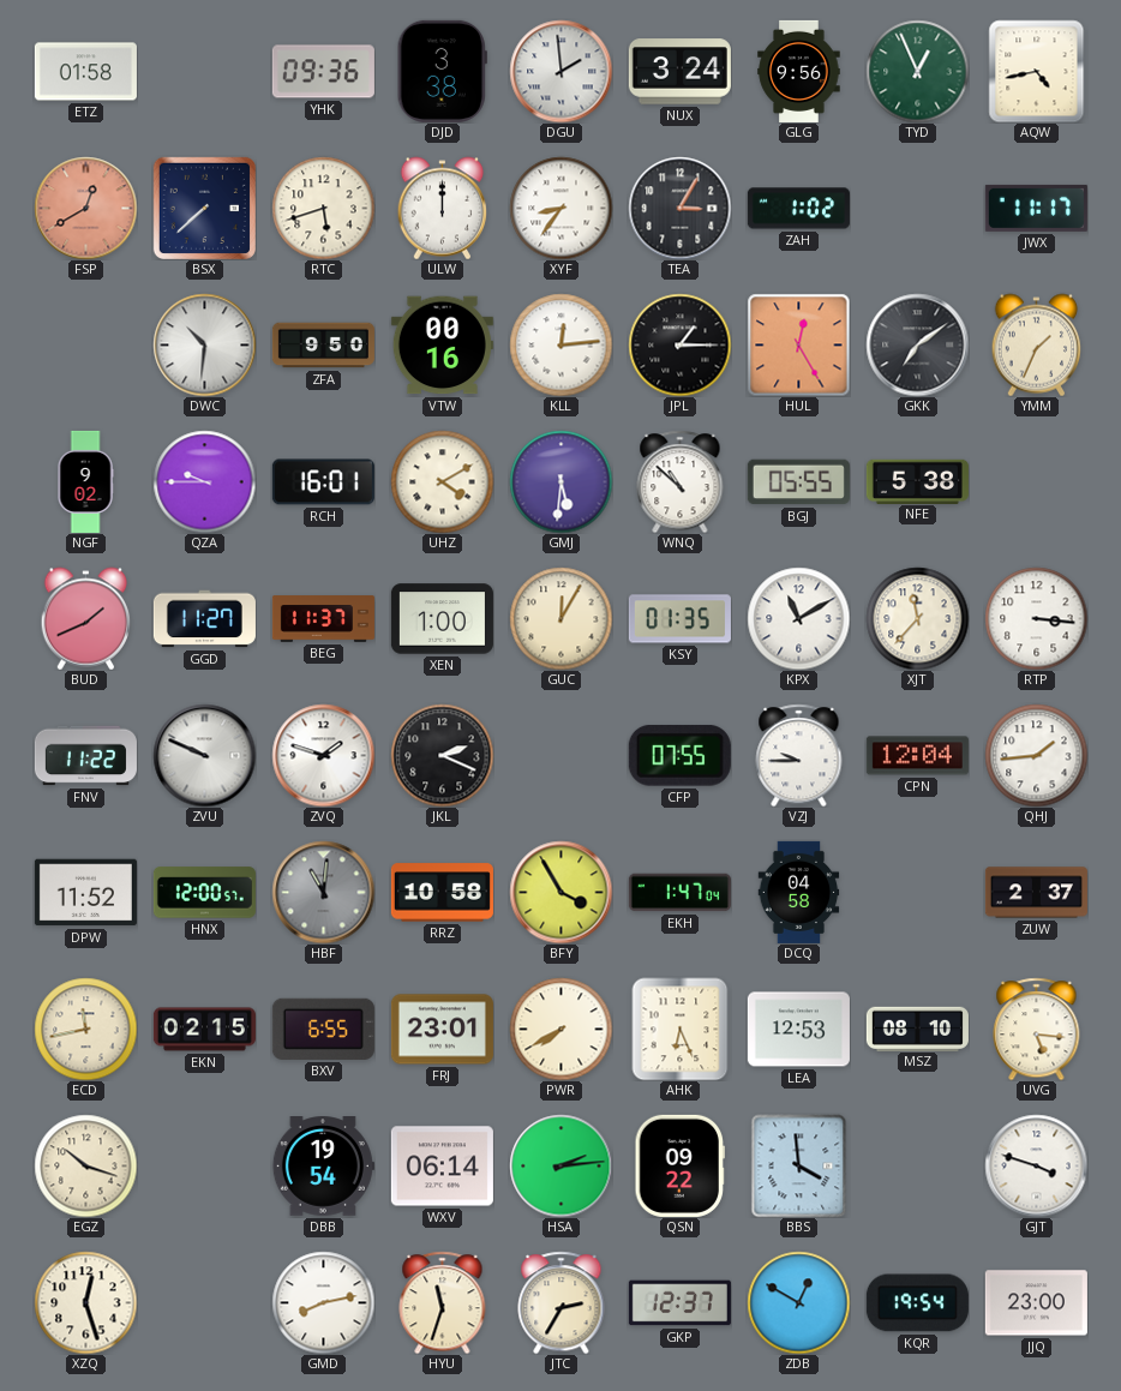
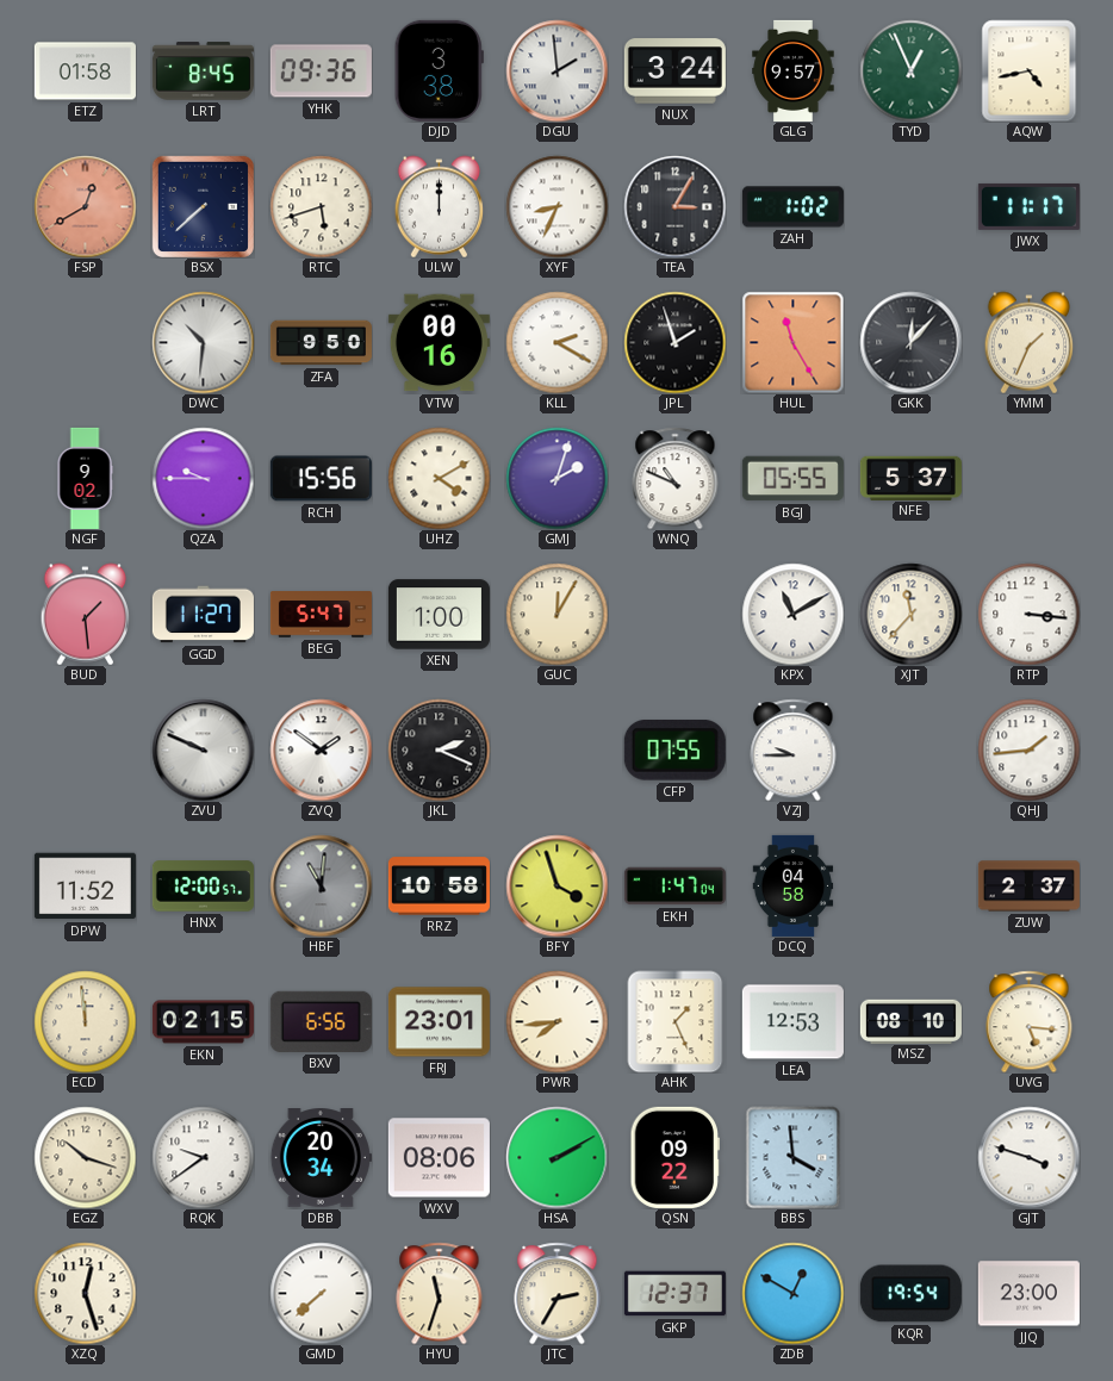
LRT: none -> 8:45 (203, 71)
GLG: 9:56 -> 9:57 (794, 70)
XYF: 8:36 -> 8:34 (556, 206)
KLL: 12:14 -> 2:20 (556, 342)
JPL: 1:15 -> 1:57 (674, 342)
HUL: 12:25 -> 11:25 (792, 342)
GKK: 7:09 -> 12:07 (910, 342)
RCH: 16:01 -> 15:56 (321, 479)
GMJ: 5:31 -> 2:03 (556, 478)
WNQ: 10:52 -> 10:49 (676, 478)
NFE: 5:38 -> 5:37 (910, 478)
BUD: 1:41 -> 1:29 (86, 614)
BEG: 11:37 -> 5:47 (321, 615)
KSY: 01:35 -> none (679, 619)
FNV: 11:22 -> none (85, 756)
ZVQ: 1:48 -> 1:51 (321, 749)
CPN: 12:04 -> none (917, 756)
BFY: 3:55 -> 3:57 (556, 885)
ECD: 11:43 -> 11:59 (85, 1021)
BXV: 6:55 -> 6:56 (321, 1021)
PWR: 7:40 -> 7:44 (556, 1021)
AHK: 6:26 -> 1:26 (676, 1021)
RQK: none -> 9:39 (203, 1157)
DBB: 19:54 -> 20:34 (321, 1158)
WXV: 06:14 -> 08:06 (439, 1158)
HSA: 2:14 -> 2:10 (556, 1157)
GMD: 8:13 -> 7:38 (321, 1293)
